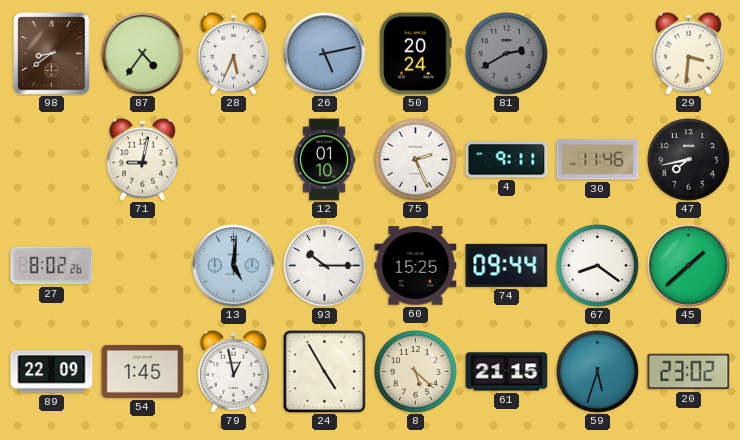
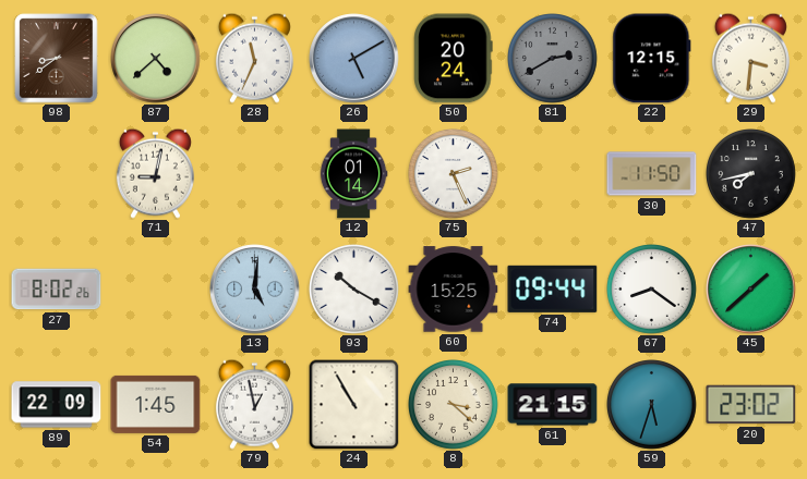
87: 4:36 -> 4:38 (156, 59)
28: 5:34 -> 11:34 (254, 58)
26: 5:13 -> 5:10 (354, 59)
22: none -> 12:15 (652, 59)
12: 01:10 -> 01:14 (353, 174)
4: 9:11 -> none (507, 160)
30: 11:46 -> 11:50 (652, 174)
93: 10:15 -> 10:20 (354, 290)
24: 4:55 -> 10:55 (353, 404)
8: 5:22 -> 3:22 (454, 405)
